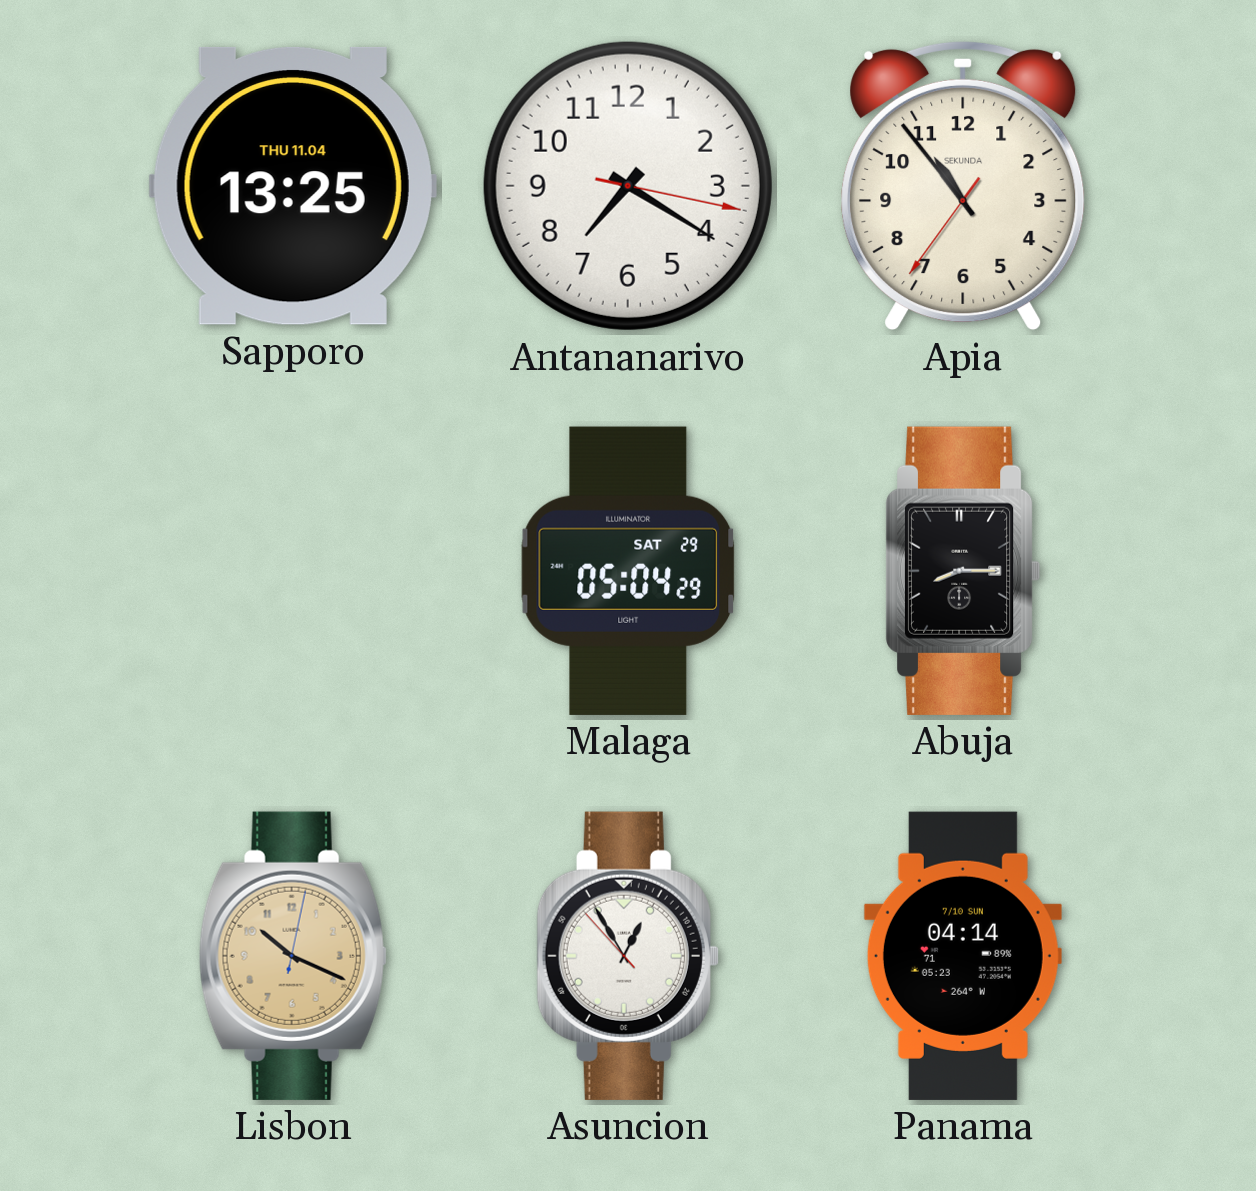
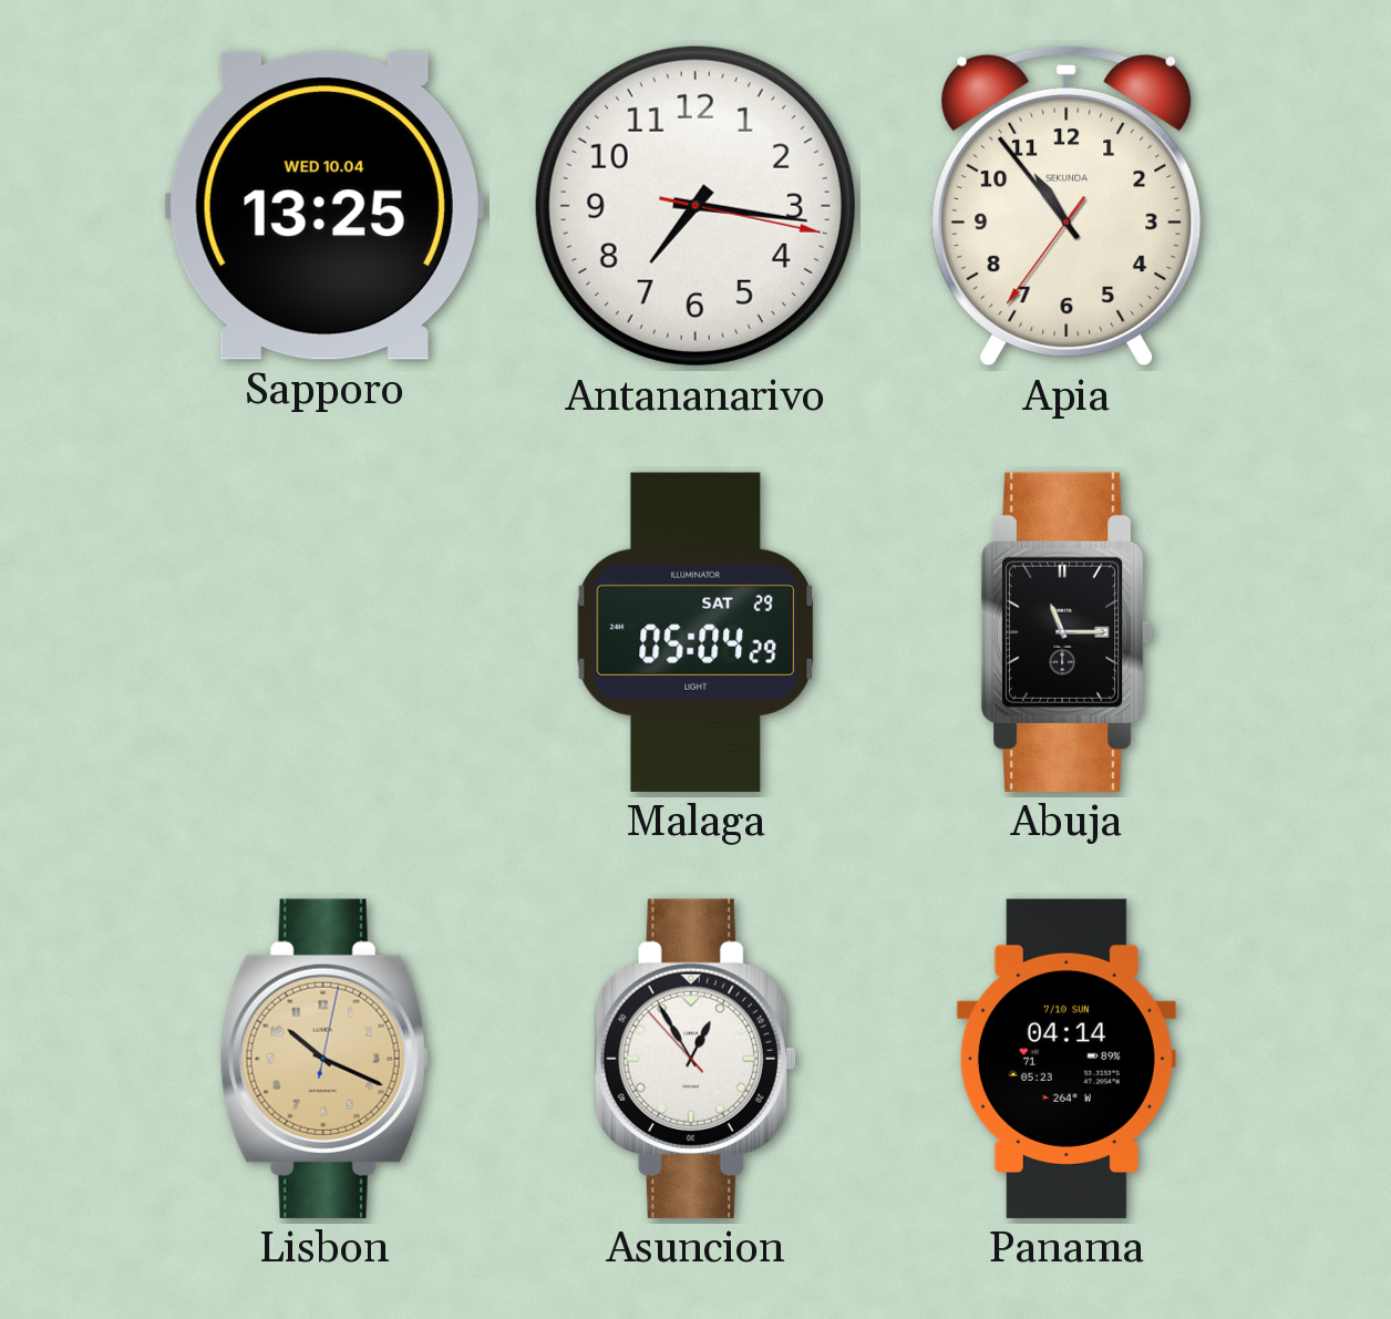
Sapporo date: THU 11.04 -> WED 10.04 (324, 206)
Antananarivo: 7:20 -> 7:16 (695, 206)
Abuja: 8:15 -> 11:15 (1067, 632)
